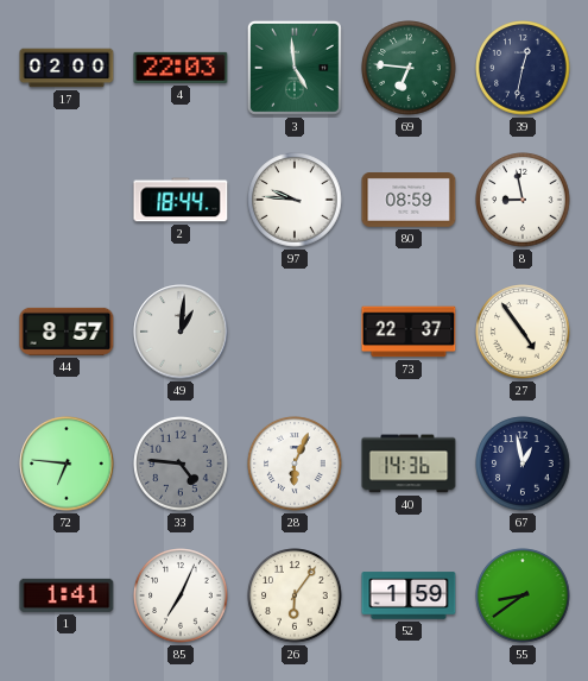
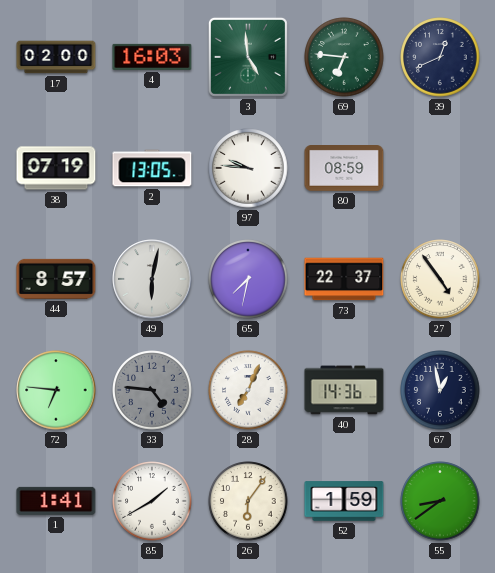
4: 22:03 -> 16:03 (152, 57)
39: 12:32 -> 12:41 (440, 57)
38: none -> 07:19 (56, 168)
2: 18:44 -> 13:05 (152, 168)
8: 8:58 -> none (523, 200)
49: 1:01 -> 6:02 (152, 279)
65: none -> 7:32 (248, 279)
28: 6:04 -> 7:04 (248, 390)
85: 7:04 -> 1:40 (152, 501)
